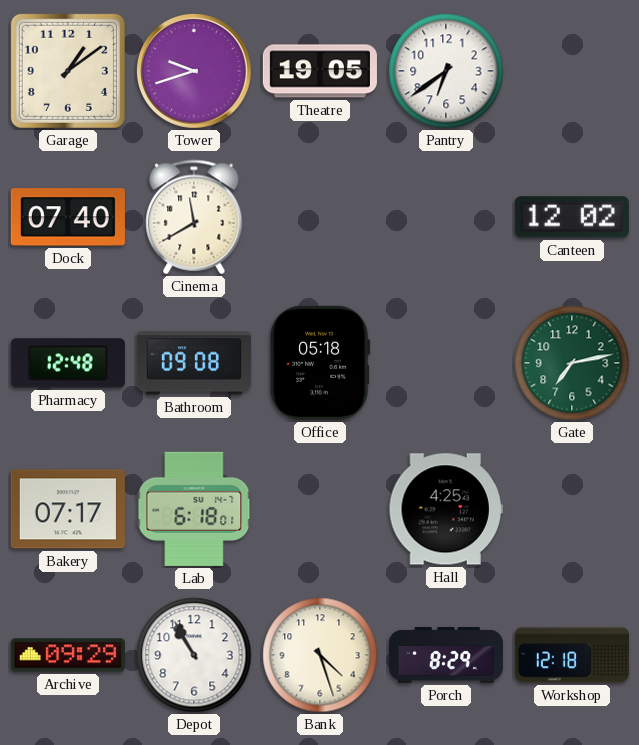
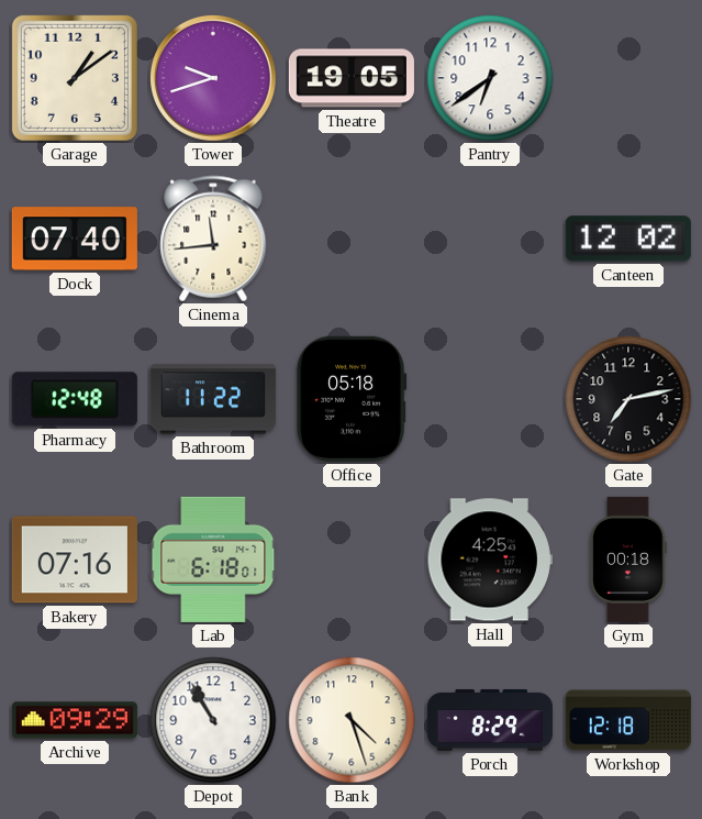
Cinema: 11:40 -> 11:44 (213, 239)
Bathroom: 09:08 -> 11:22 (213, 399)
Gate dial: green -> black (628, 399)
Bakery: 07:17 -> 07:16 (75, 560)
Gym: none -> 00:18 (628, 560)
